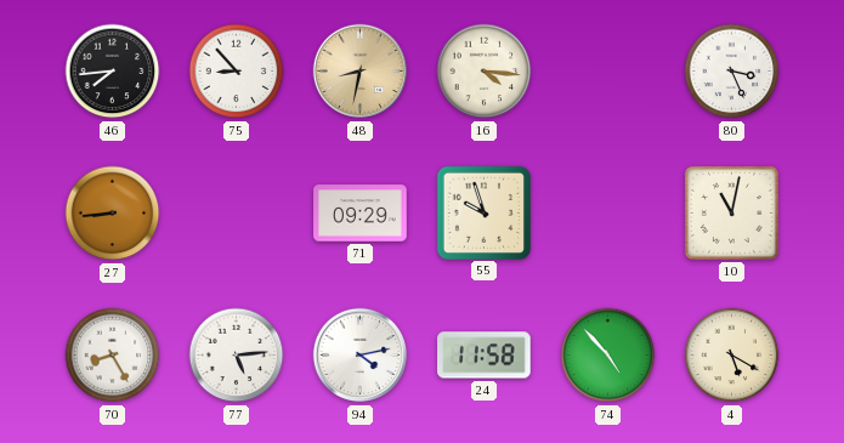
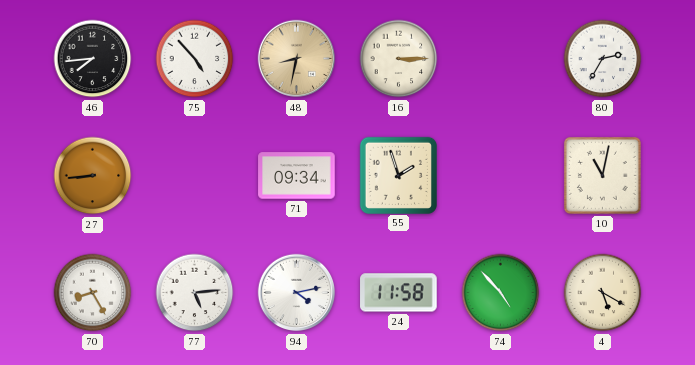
75: 8:53 -> 4:53 (195, 59)
16: 4:16 -> 3:15 (399, 59)
80: 3:26 -> 2:35 (603, 59)
71: 09:29 -> 09:34 (297, 176)
55: 9:57 -> 1:57 (398, 175)
